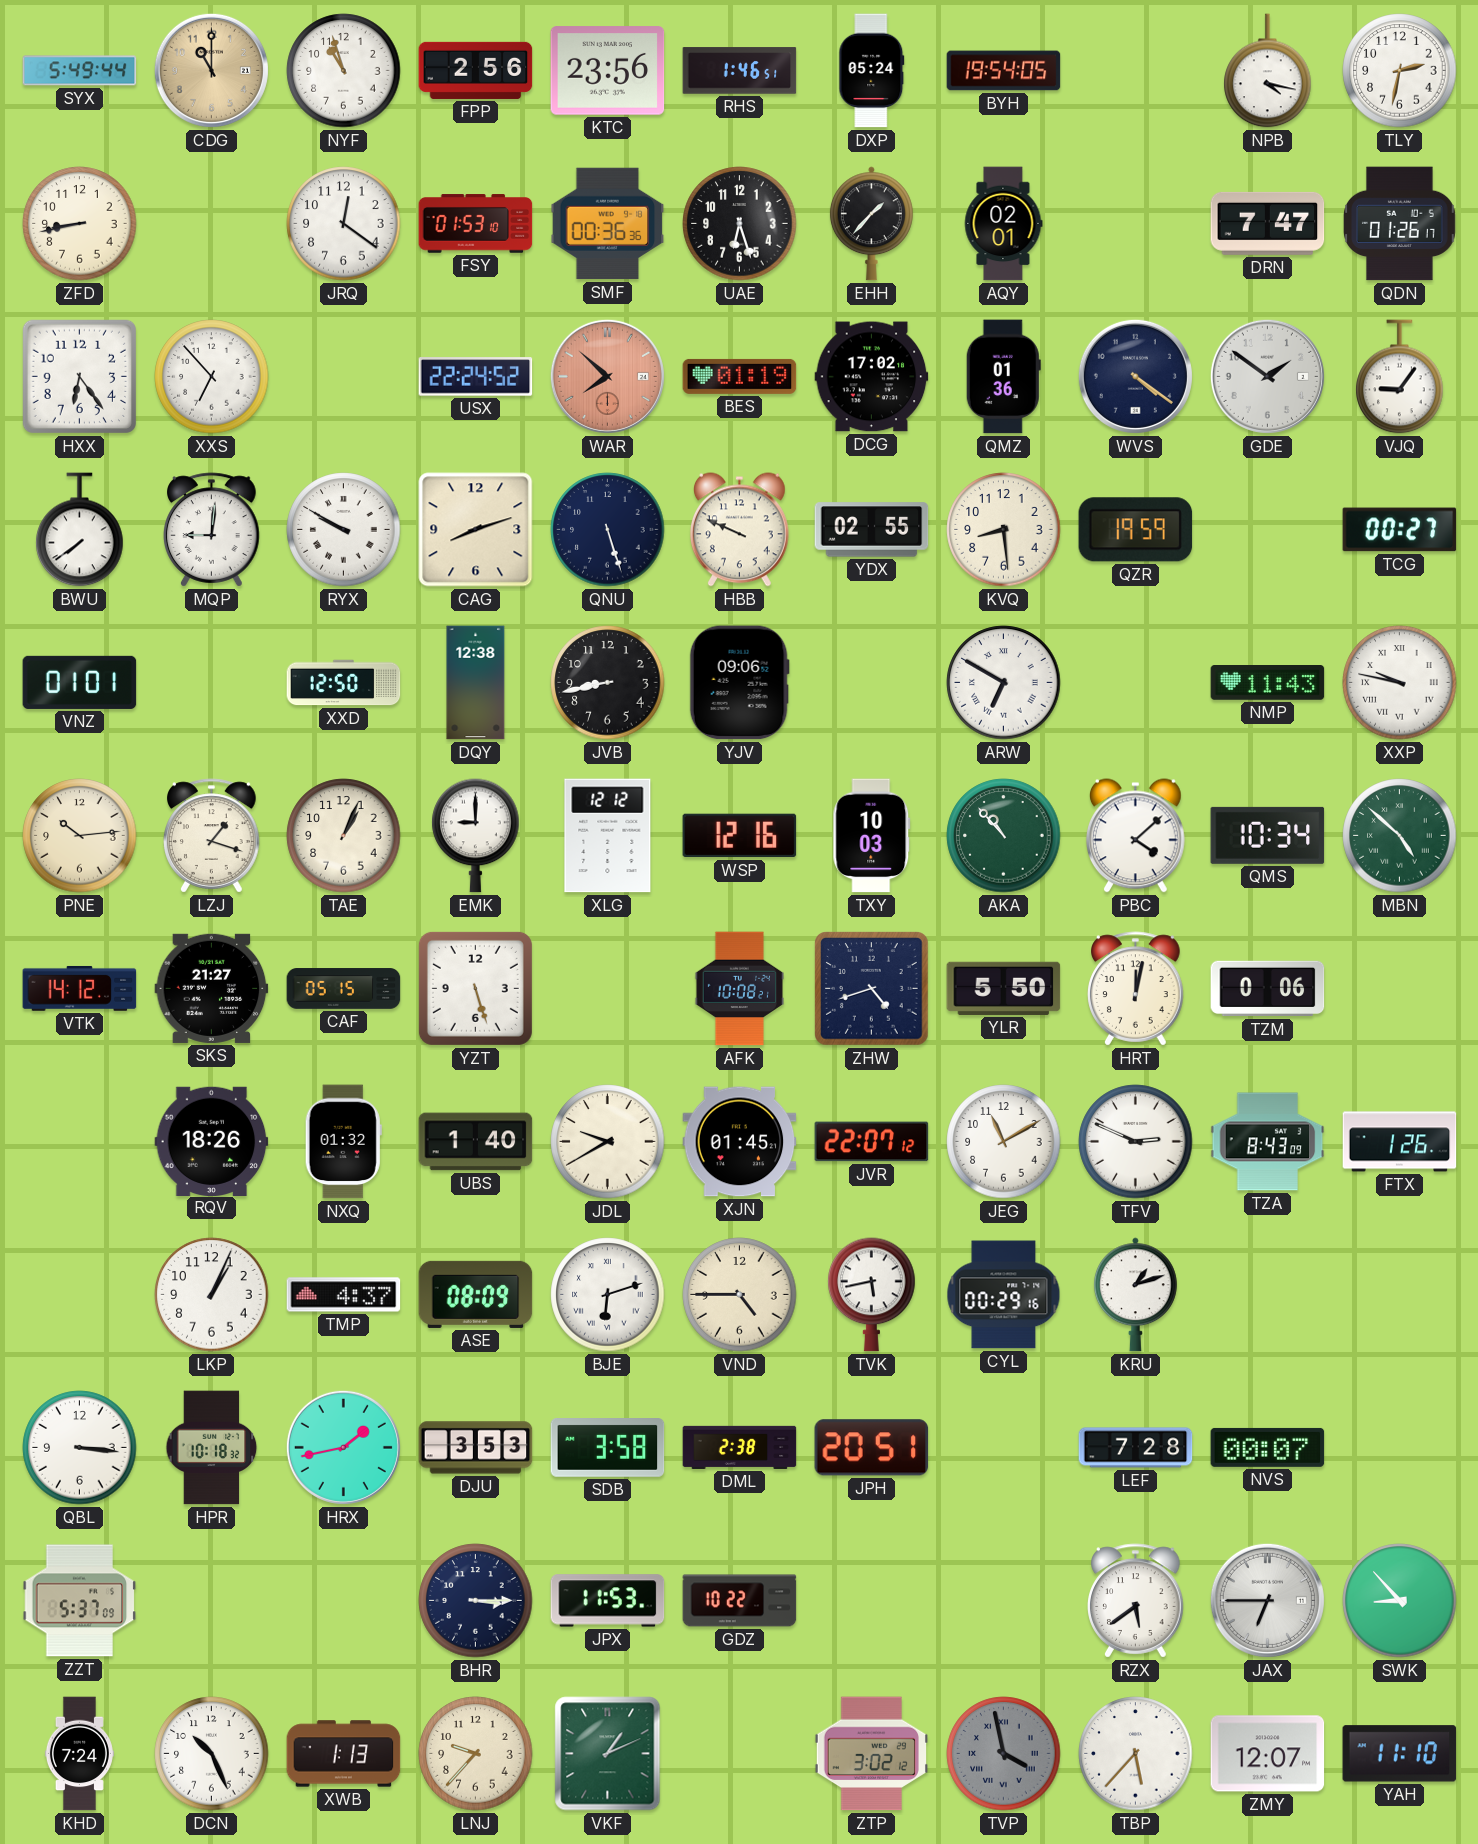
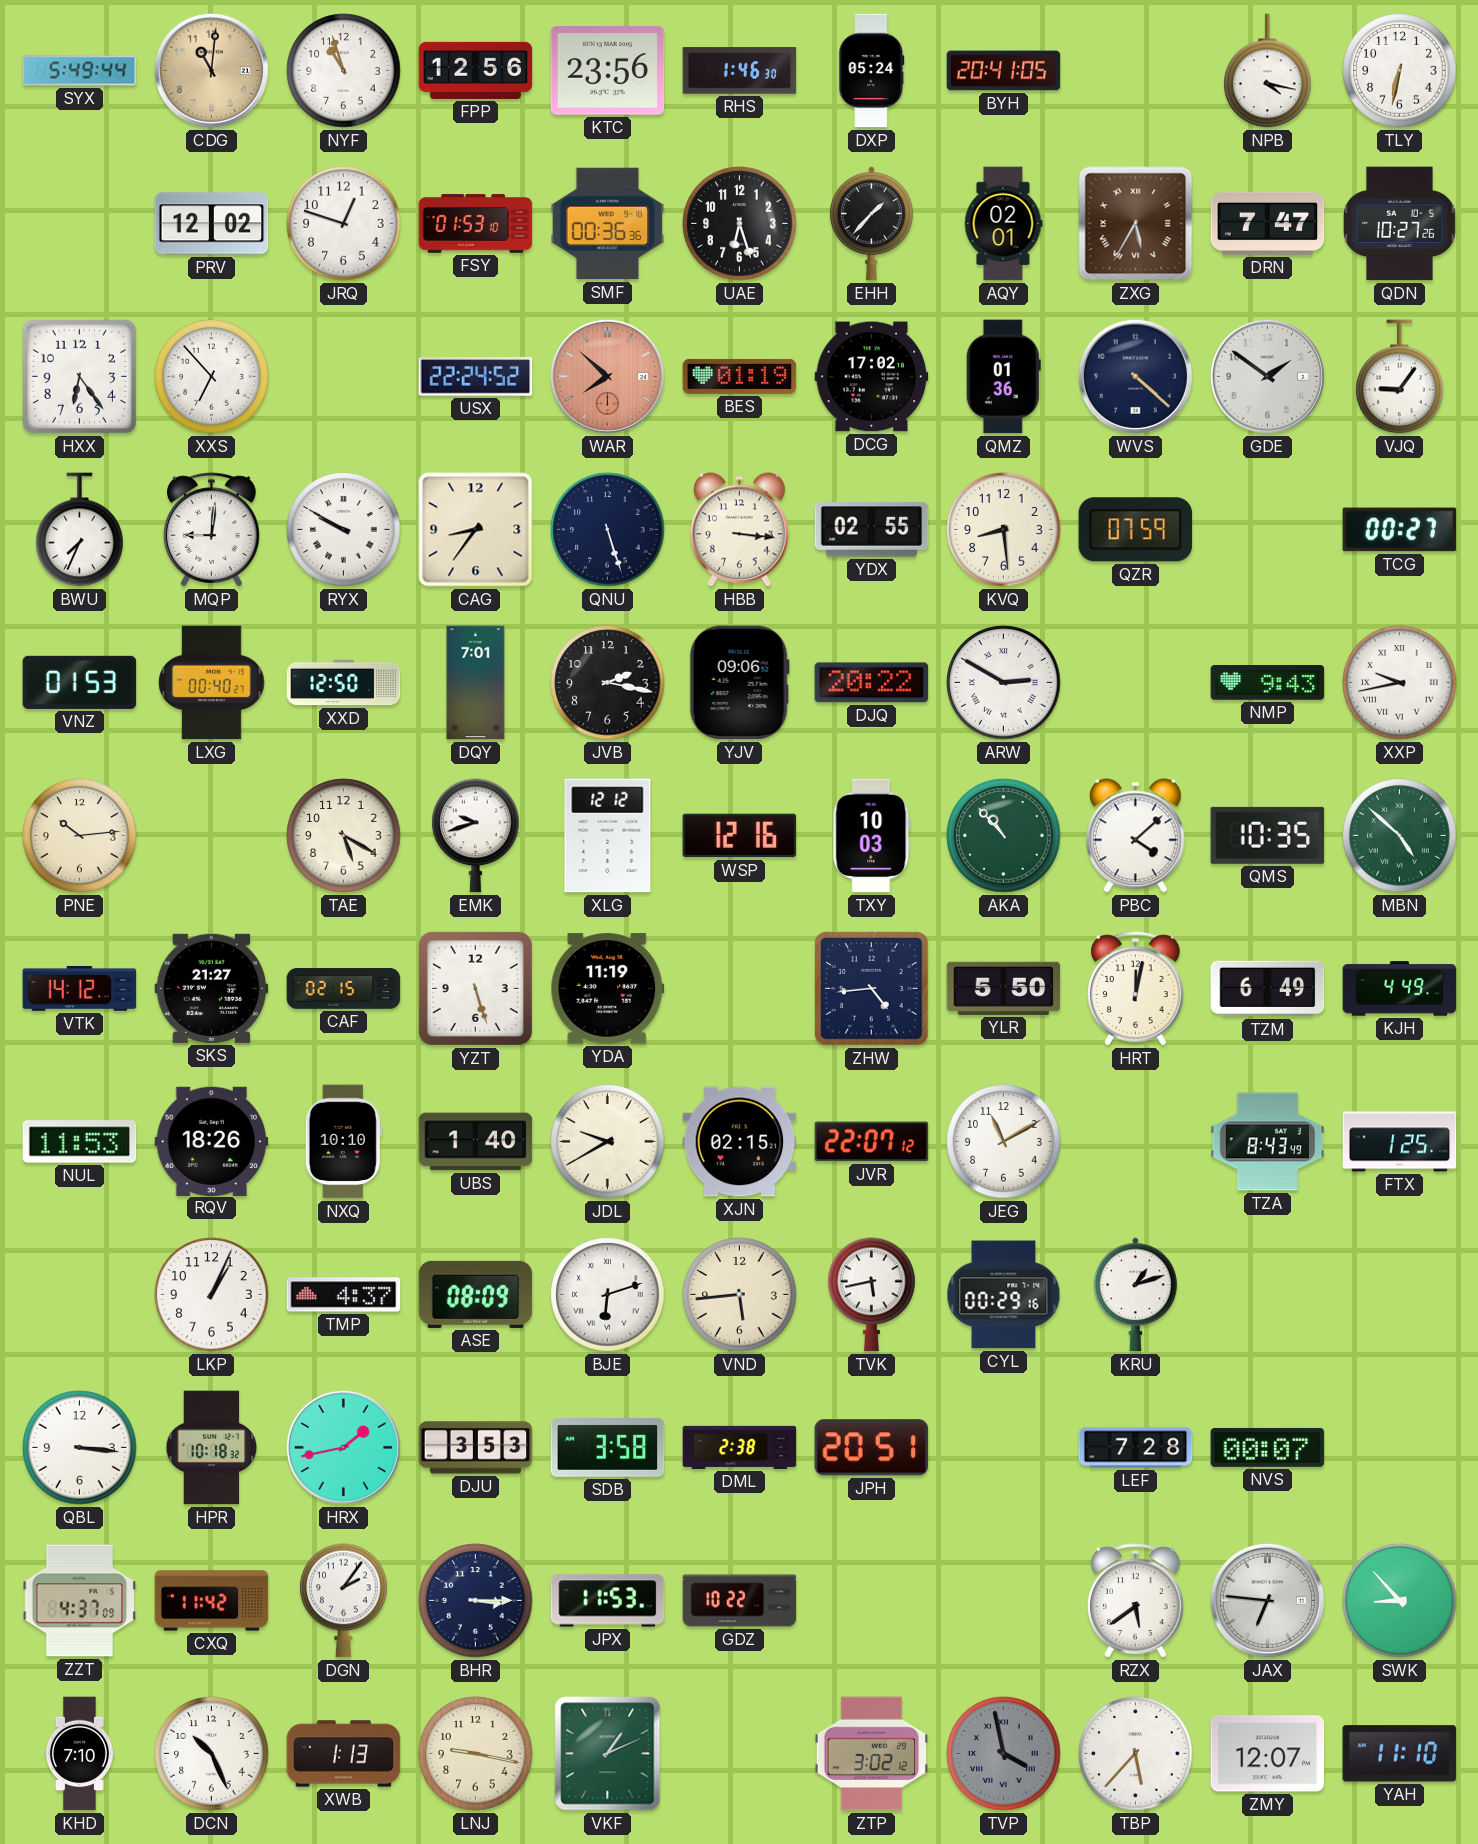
CDG: 11:00 -> 11:01 (211, 70)
FPP: 2:56 -> 12:56 (476, 70)
RHS: 1:46:51 -> 1:46:30 (740, 71)
BYH: 19:54 -> 20:41 (1004, 71)
TLY: 2:32 -> 6:32 (1400, 71)
ZFD: 8:43 -> none (80, 224)
PRV: none -> 12:02 (212, 224)
JRQ: 12:21 -> 12:48 (344, 224)
ZXG: none -> 5:35 (1136, 224)
QDN: 01:26 -> 10:27 (1400, 224)
WVS: 4:21 -> 4:22 (1135, 376)
BWU: 7:39 -> 7:34 (80, 530)
CAG: 8:12 -> 8:36 (476, 530)
HBB: 9:49 -> 3:16 (740, 530)
QZR: 19:59 -> 07:59 (1136, 530)
VNZ: 01:01 -> 01:53 (80, 682)
LXG: none -> 00:40 (212, 683)
DQY: 12:38 -> 7:01 (476, 683)
JVB: 8:43 -> 2:17 (608, 683)
DJQ: none -> 20:22 (872, 683)
ARW: 6:50 -> 2:50 (1004, 683)
NMP: 11:43 -> 9:43 (1268, 683)
XXP: 9:47 -> 9:43 (1400, 683)
LZJ: 1:18 -> none (212, 836)
TAE: 1:04 -> 5:20 (344, 836)
EMK: 9:00 -> 9:42 (476, 836)
QMS: 10:34 -> 10:35 (1268, 835)
CAF: 05:15 -> 02:15 (344, 989)
YDA: none -> 11:19 (608, 989)
AFK: 10:08 -> none (739, 989)
ZHW: 4:42 -> 4:44 (872, 989)
TZM: 0:06 -> 6:49 (1268, 989)
KJH: none -> 4:49 (1400, 989)
NUL: none -> 11:53 (80, 1142)
NXQ: 01:32 -> 10:10 (343, 1142)
XJN: 01:45 -> 02:15 (740, 1142)
TFV: 2:49 -> none (1136, 1142)
TZA: 8:43:09 -> 8:43:49 (1268, 1142)
FTX: 1:26 -> 1:25 (1400, 1142)
VND: 4:45 -> 5:44 (740, 1295)
ZZT: 5:37 -> 4:37 (80, 1601)
CXQ: none -> 11:42 (212, 1601)
DGN: none -> 2:06 (344, 1601)
JAX: 6:45 -> 6:46 (1267, 1600)
KHD: 7:24 -> 7:10 (79, 1754)
LNJ: 9:37 -> 9:17 (476, 1754)
